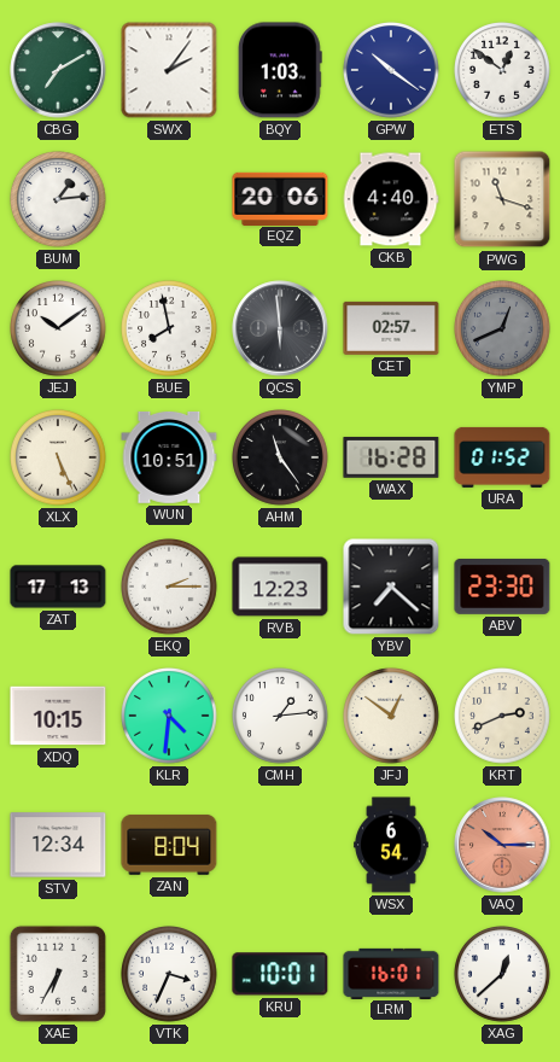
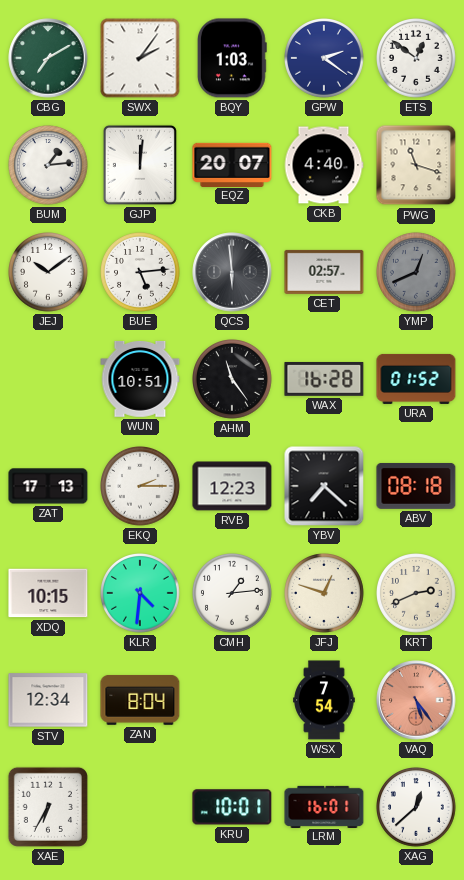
GPW: 10:21 -> 2:21 (325, 59)
GJP: none -> 12:01 (140, 165)
EQZ: 20:06 -> 20:07 (232, 164)
BUE: 7:58 -> 5:14 (141, 273)
XLX: 5:26 -> none (59, 459)
ABV: 23:30 -> 08:18 (416, 486)
JFJ: 12:51 -> 12:48 (325, 594)
WSX: 6:54 -> 7:54 (324, 700)
VAQ: 10:15 -> 5:24 (416, 700)
VTK: 3:34 -> none (170, 975)
